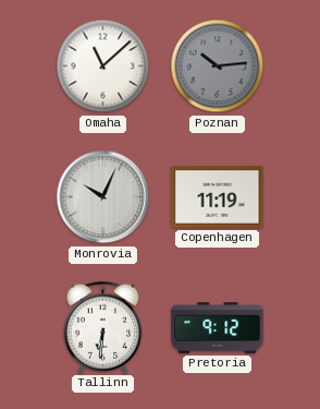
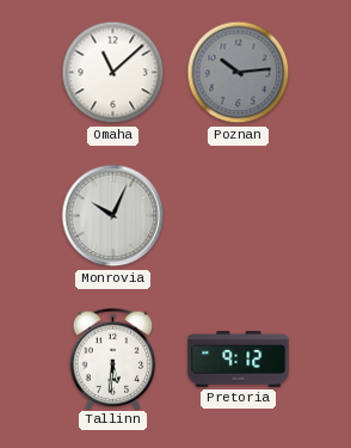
Copenhagen: 11:19 -> none (218, 197)
Tallinn: 6:31 -> 5:31 (113, 358)
